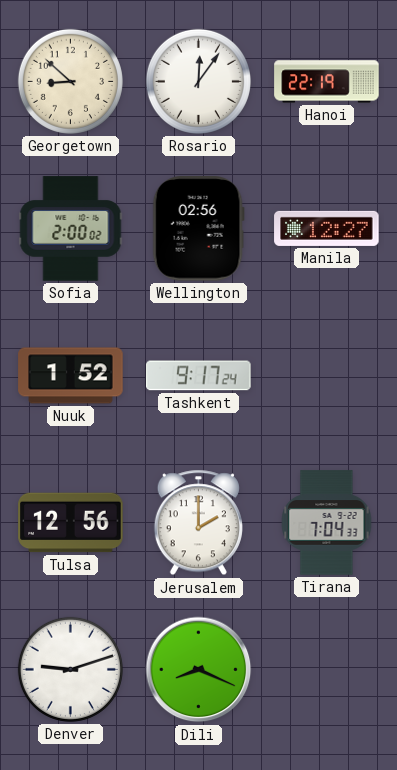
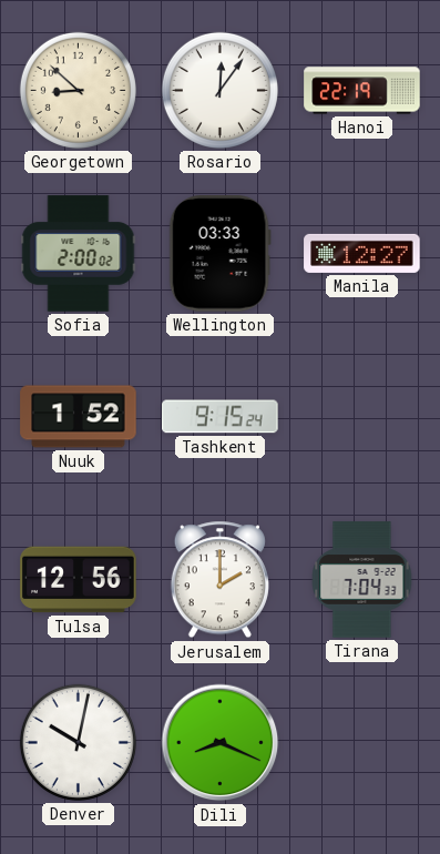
Wellington: 02:56 -> 03:33 (219, 254)
Tashkent: 9:17 -> 9:15 (221, 417)
Denver: 9:12 -> 10:02 (78, 742)
